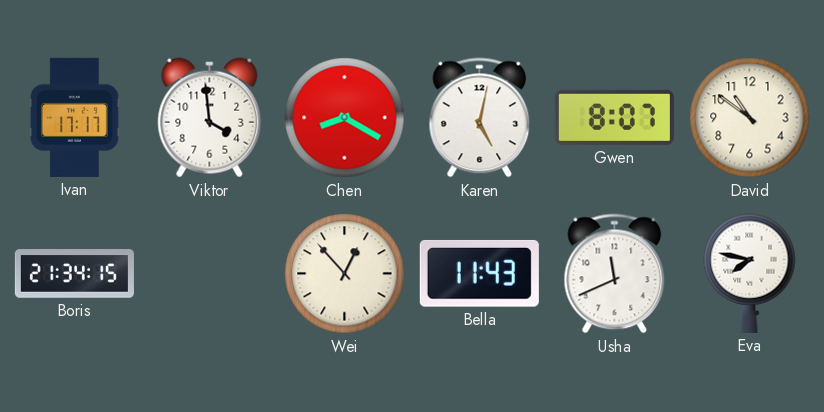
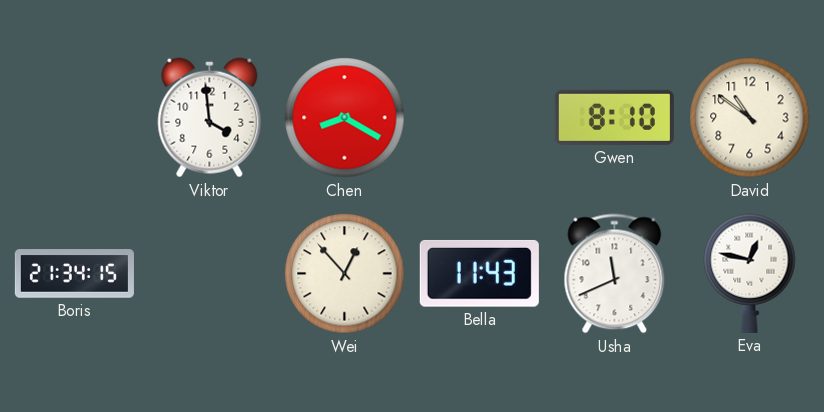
Ivan: 17:17 -> none (74, 117)
Karen: 5:02 -> none (480, 118)
Gwen: 8:07 -> 8:10 (614, 117)
Eva: 7:47 -> 12:47 (750, 273)
